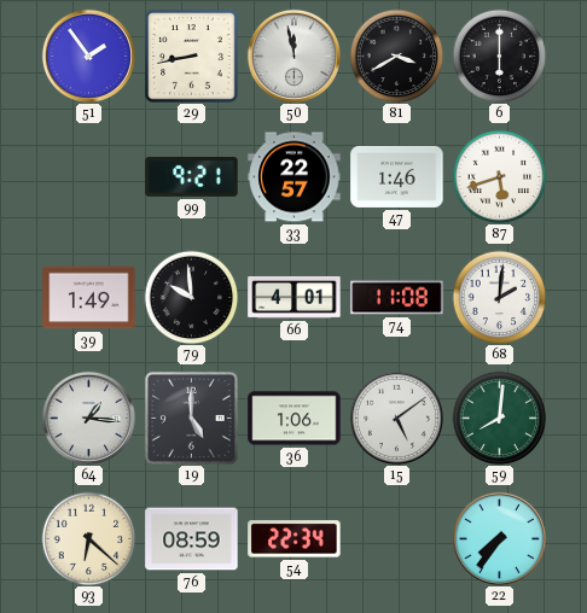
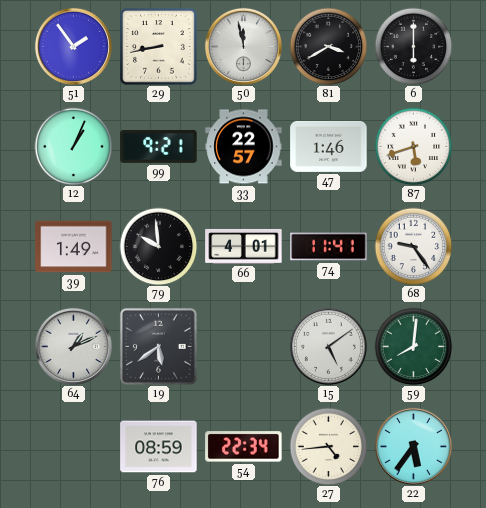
12: none -> 1:04 (73, 146)
74: 11:08 -> 11:41 (329, 247)
68: 2:01 -> 9:24 (413, 246)
64: 1:16 -> 1:11 (73, 346)
19: 5:00 -> 5:39 (158, 346)
36: 1:06 -> none (295, 419)
93: 6:22 -> none (88, 538)
27: none -> 4:44 (328, 446)
22: 7:36 -> 5:36 (413, 446)
